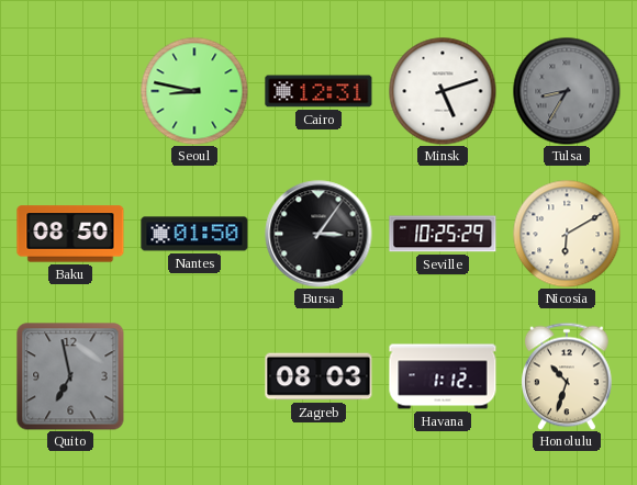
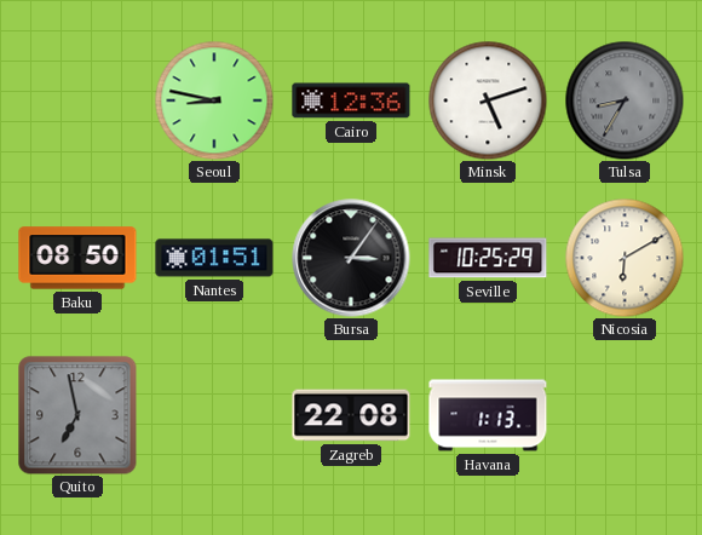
Cairo: 12:31 -> 12:36 (351, 100)
Nantes: 01:50 -> 01:51 (214, 258)
Zagreb: 08:03 -> 22:08 (351, 415)
Havana: 1:12 -> 1:13 (488, 415)
Honolulu: 10:33 -> none (568, 376)
